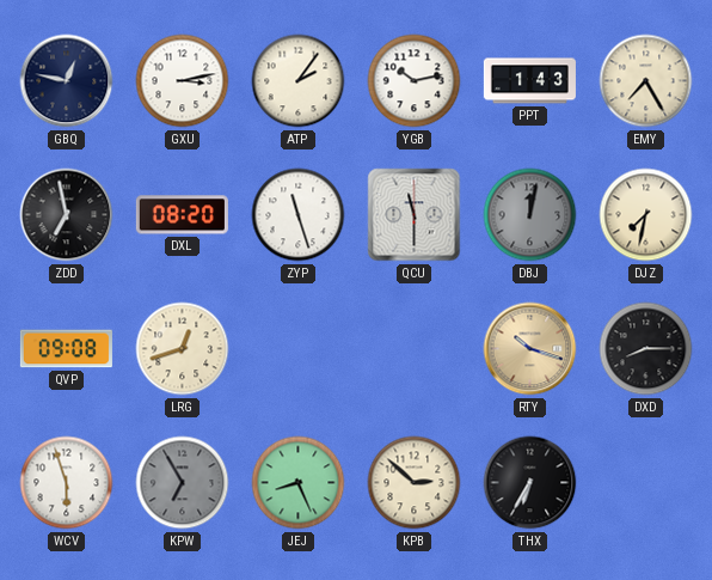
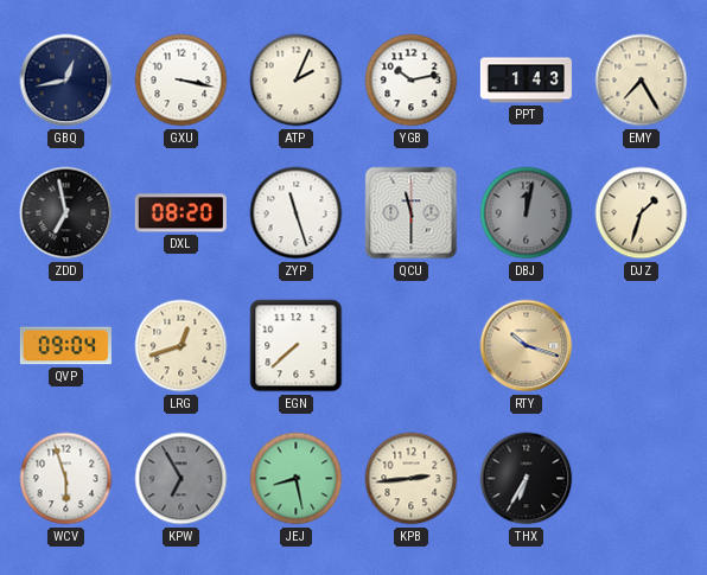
GBQ: 12:47 -> 12:43 (66, 81)
GXU: 3:13 -> 3:17 (181, 81)
ATP: 2:06 -> 2:04 (297, 81)
DJZ: 7:32 -> 1:33 (642, 213)
QVP: 09:08 -> 09:04 (65, 346)
EGN: none -> 7:38 (297, 346)
DXD: 8:15 -> none (646, 349)
JEJ: 8:26 -> 8:28 (297, 479)
KPB: 2:52 -> 2:44 (412, 479)
